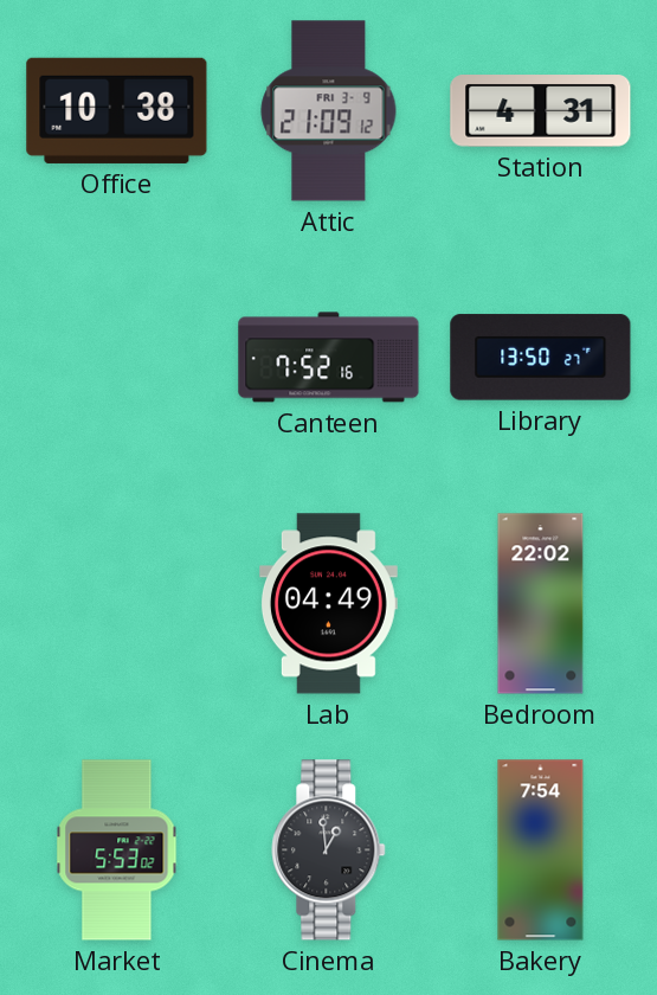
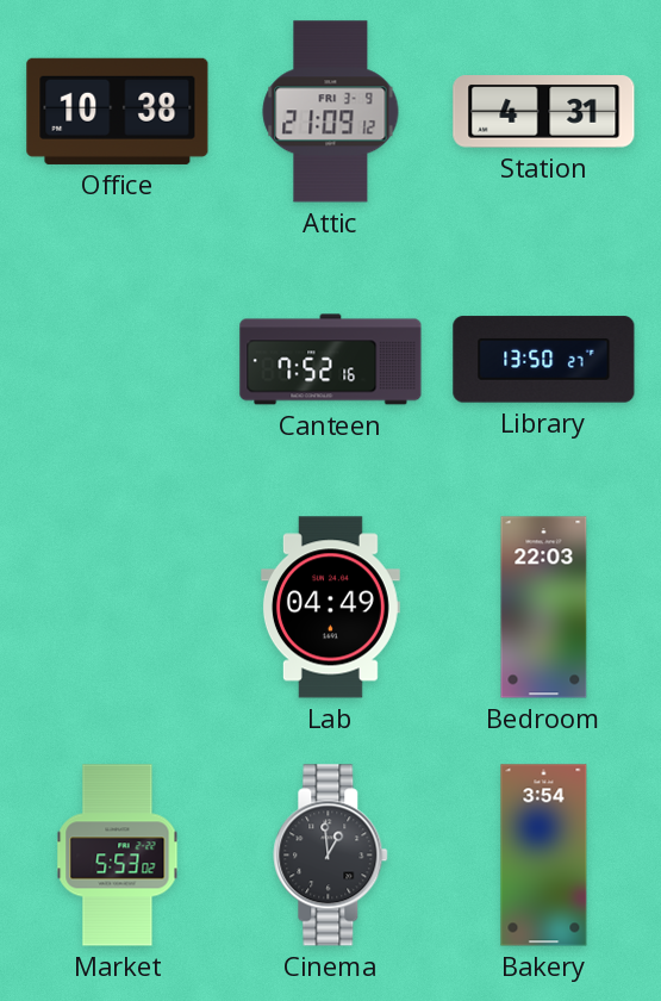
Bedroom: 22:02 -> 22:03 (544, 608)
Bakery: 7:54 -> 3:54 (544, 856)
